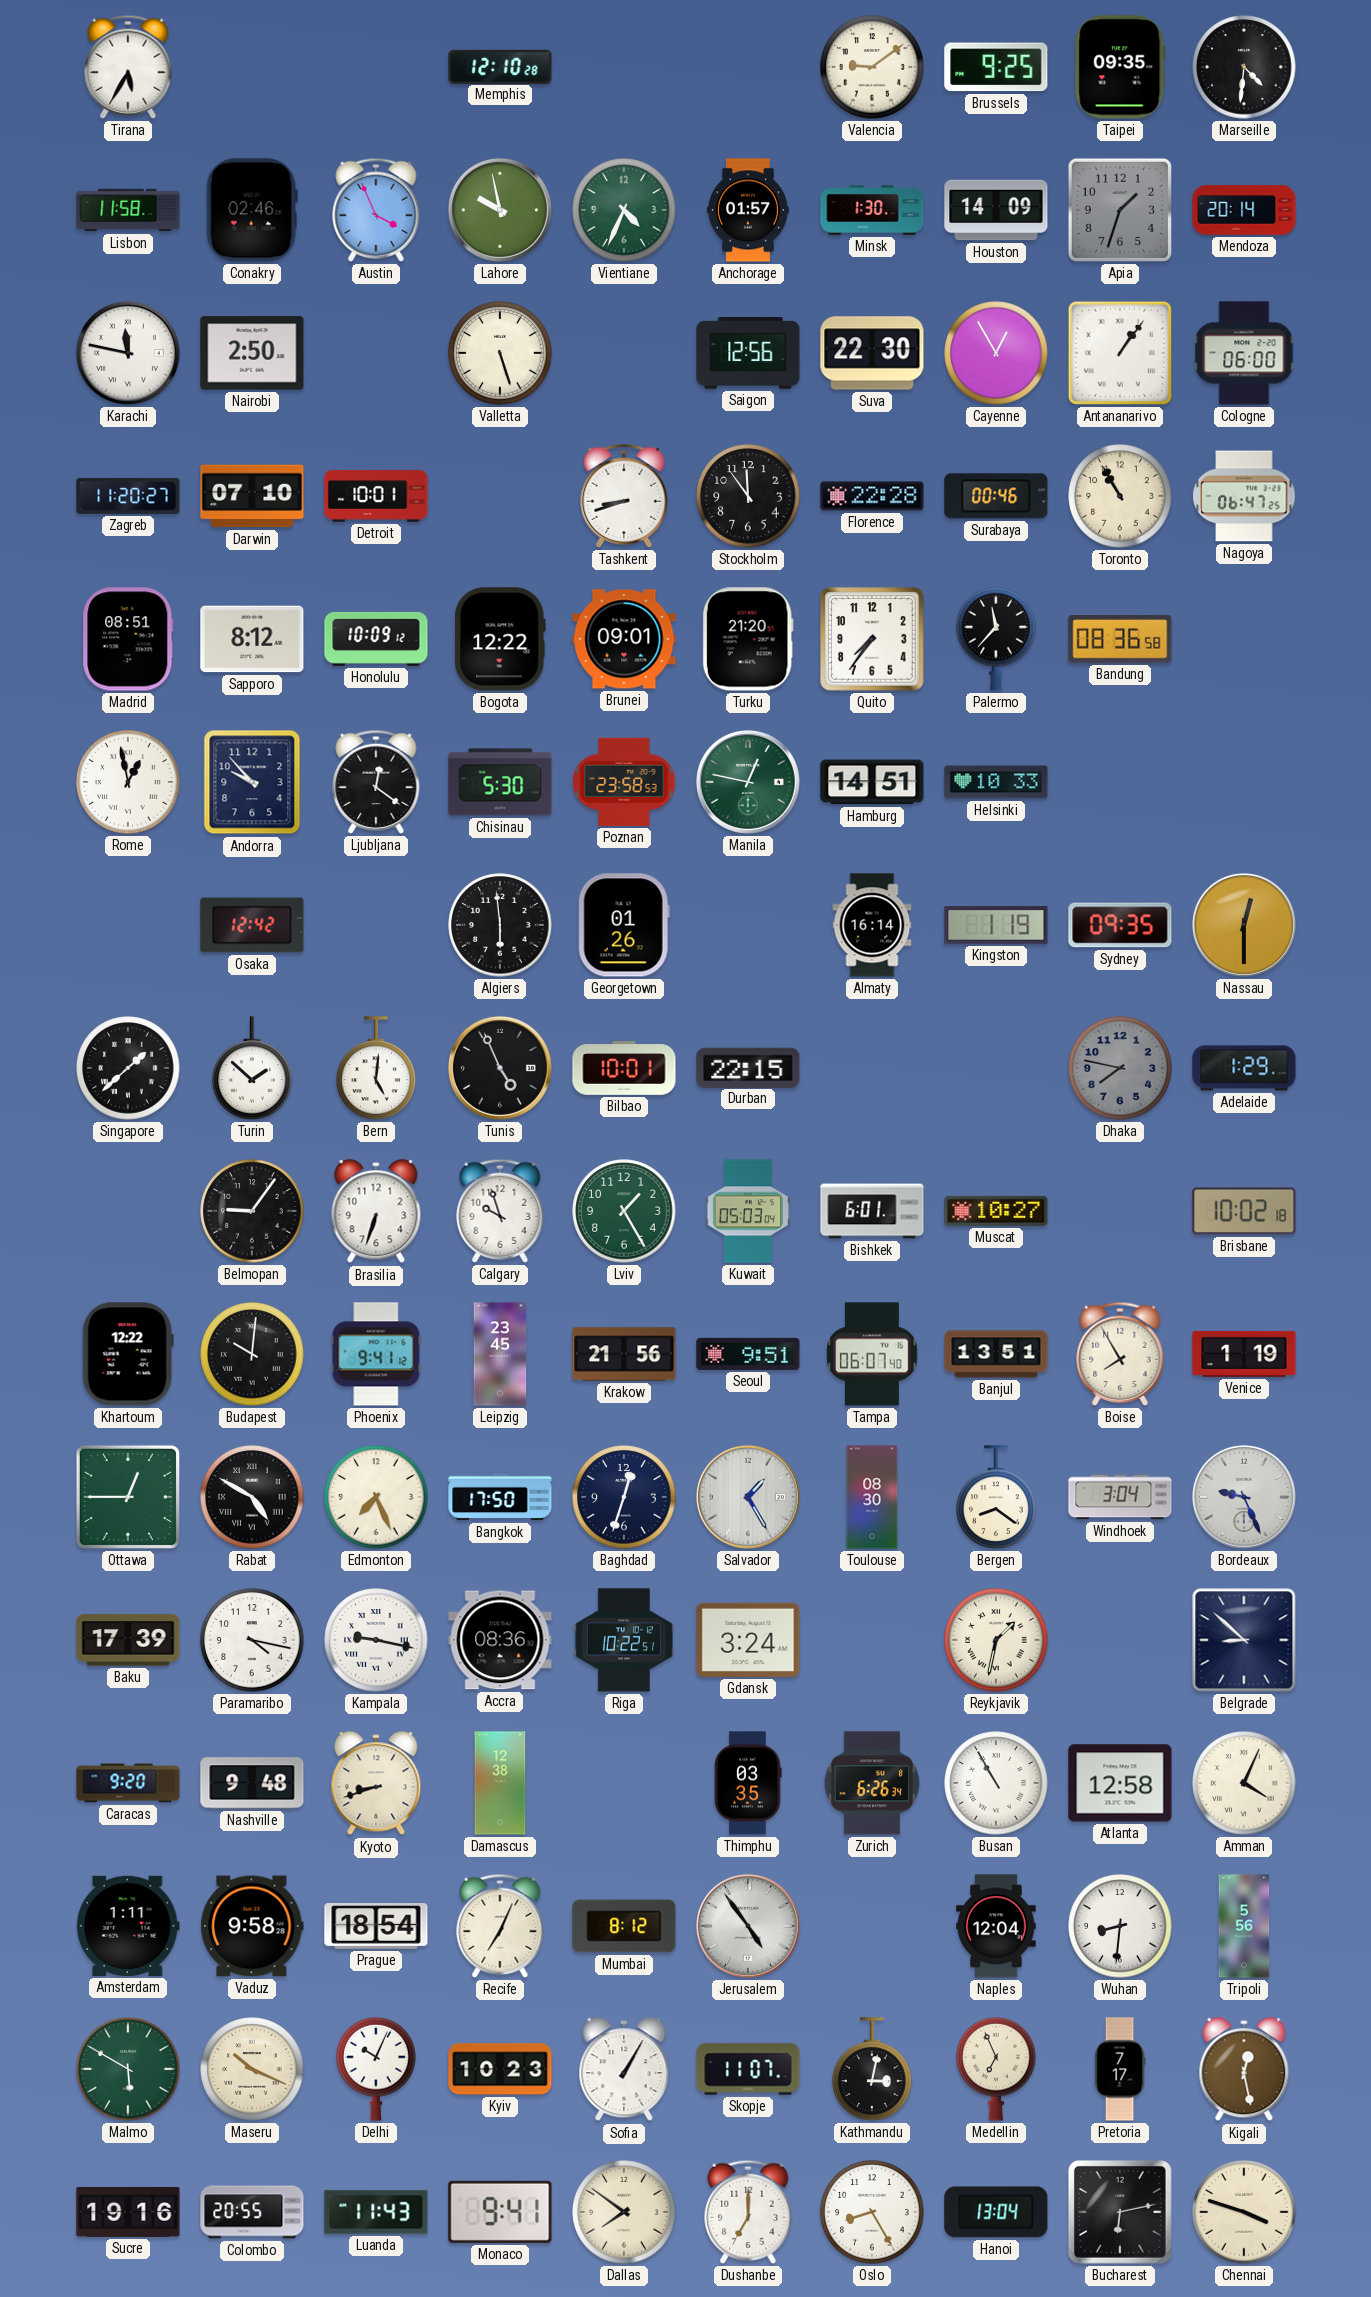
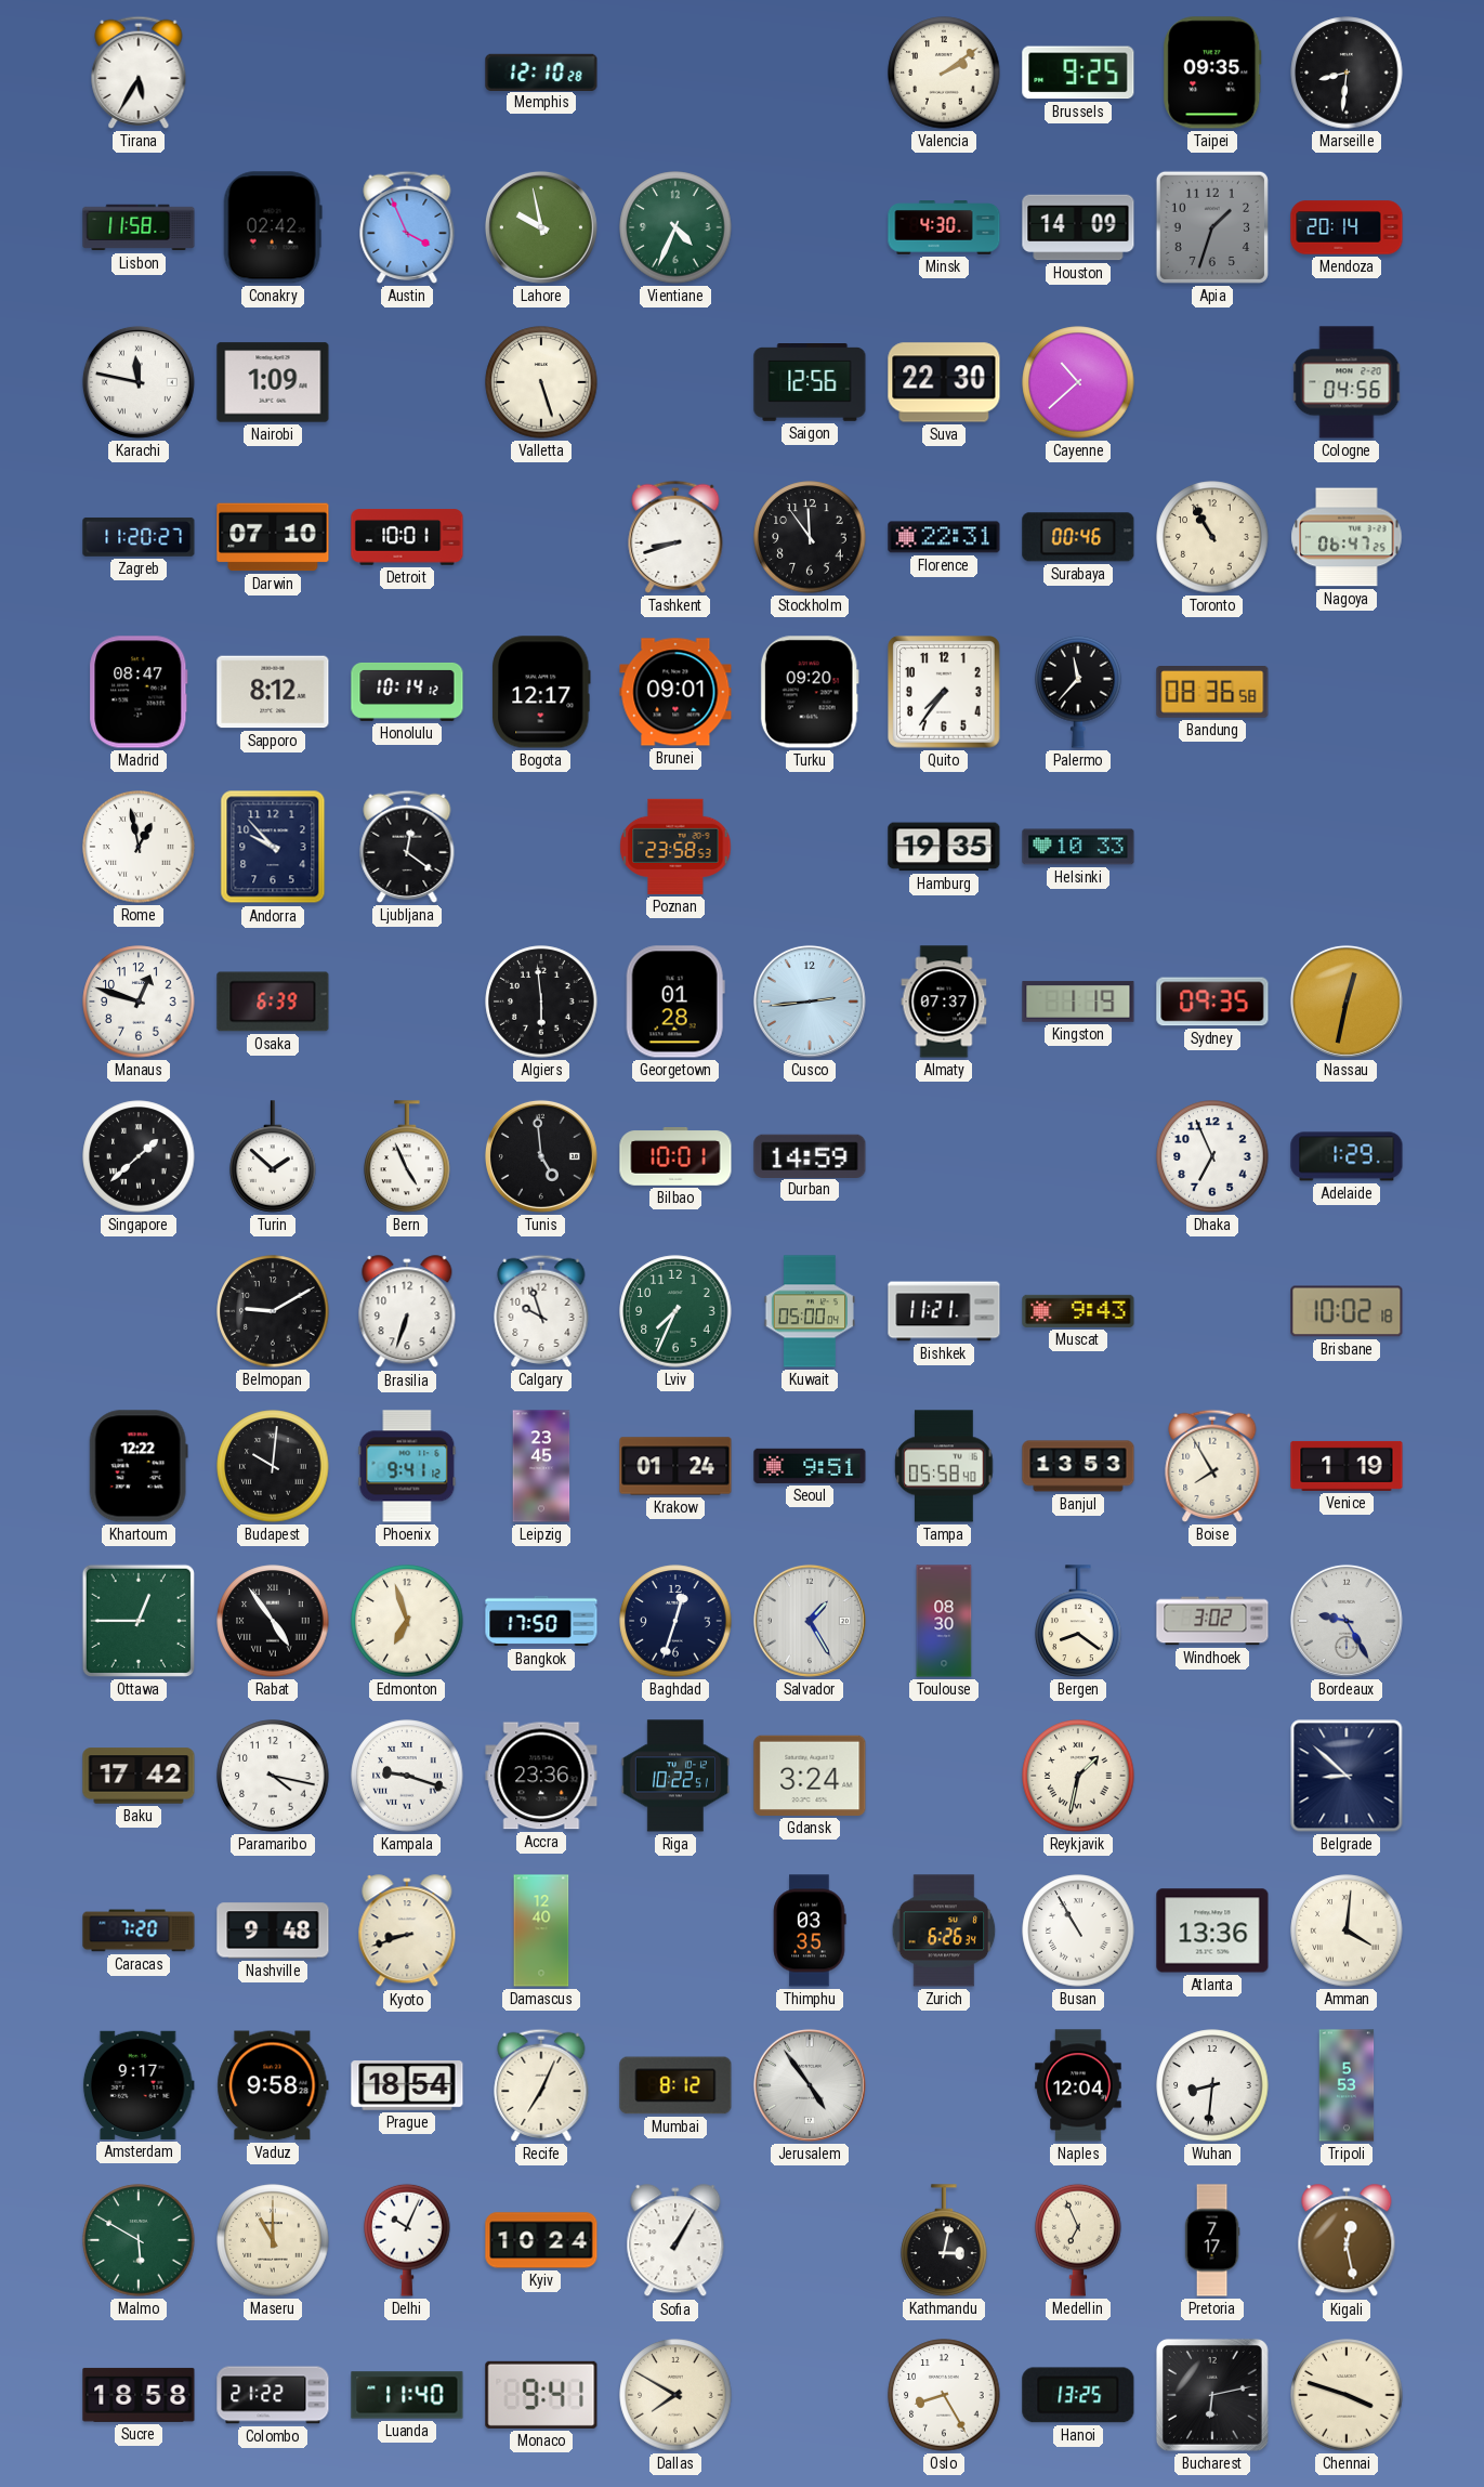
Valencia: 9:09 -> 2:09 (944, 73)
Marseille: 4:31 -> 8:31 (1347, 73)
Conakry: 02:46 -> 02:42 (273, 227)
Anchorage: 01:57 -> none (748, 210)
Minsk: 1:30 -> 4:30 (944, 227)
Nairobi: 2:50 -> 1:09 (273, 382)
Cayenne: 12:55 -> 10:38 (1078, 382)
Antananarivo: 1:06 -> none (1120, 353)
Cologne: 06:00 -> 04:56 (1347, 382)
Florence: 22:28 -> 22:31 (944, 537)
Madrid: 08:51 -> 08:47 (139, 692)
Honolulu: 10:09 -> 10:14 (407, 692)
Bogota: 12:22 -> 12:17 (541, 692)
Turku: 21:20 -> 09:20 (810, 692)
Chisinau: 5:30 -> none (500, 782)
Manila: 12:47 -> none (748, 782)
Hamburg: 14:51 -> 19:35 (944, 847)
Manaus: none -> 12:48 (139, 1002)
Osaka: 12:42 -> 6:39 (273, 1002)
Georgetown: 01:26 -> 01:28 (675, 1002)
Cusco: none -> 2:44 (810, 1002)
Almaty: 16:14 -> 07:37 (944, 1002)
Nassau: 12:30 -> 12:32 (1347, 1002)
Bern: 5:01 -> 4:56 (407, 1156)
Tunis: 4:56 -> 4:59 (541, 1156)
Durban: 22:15 -> 14:59 (810, 1155)
Dhaka: 7:47 -> 6:56 (1212, 1156)
Dhaka dial: grey -> white (1212, 1156)
Belmopan: 9:06 -> 9:10 (273, 1311)
Lviv: 1:25 -> 7:34 (675, 1311)
Kuwait: 05:03 -> 05:00 (809, 1311)
Bishkek: 6:01 -> 11:21 (944, 1311)
Muscat: 10:27 -> 9:43 (1078, 1311)
Krakow: 21:56 -> 01:24 (675, 1466)
Tampa: 06:07 -> 05:58 (944, 1466)
Banjul: 13:51 -> 13:53 (1078, 1466)
Rabat: 4:50 -> 4:54 (273, 1621)
Edmonton: 7:26 -> 6:57 (407, 1621)
Windhoek: 3:04 -> 3:02 (1212, 1621)
Bordeaux: 9:26 -> 9:25 (1347, 1621)
Baku: 17:39 -> 17:42 (139, 1776)
Kampala: 9:17 -> 9:18 (407, 1776)
Accra: 08:36 -> 23:36 (541, 1776)
Caracas: 9:20 -> 7:20 (139, 1930)
Damascus: 12:38 -> 12:40 (541, 1930)
Atlanta: 12:58 -> 13:36 (1212, 1930)
Amman: 4:04 -> 4:01 (1347, 1930)
Amsterdam: 1:11 -> 9:17 (139, 2085)
Tripoli: 5:56 -> 5:53 (1347, 2085)
Maseru: 10:19 -> 11:00 (273, 2240)
Kyiv: 10:23 -> 10:24 (541, 2240)
Skopje: 11:07 -> none (748, 2069)
Sucre: 19:16 -> 18:58 (139, 2395)
Colombo: 20:55 -> 21:22 (273, 2395)
Luanda: 11:43 -> 11:40 (407, 2395)
Dallas: 7:51 -> 7:50 (675, 2395)
Dushanbe: 7:00 -> none (748, 2212)
Hanoi: 13:04 -> 13:25 (1078, 2395)
